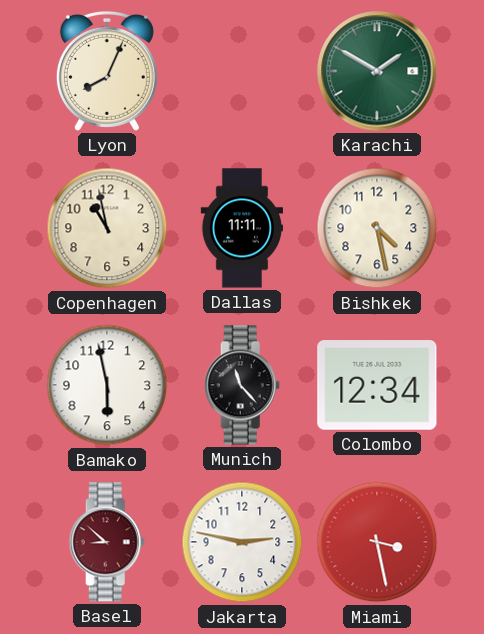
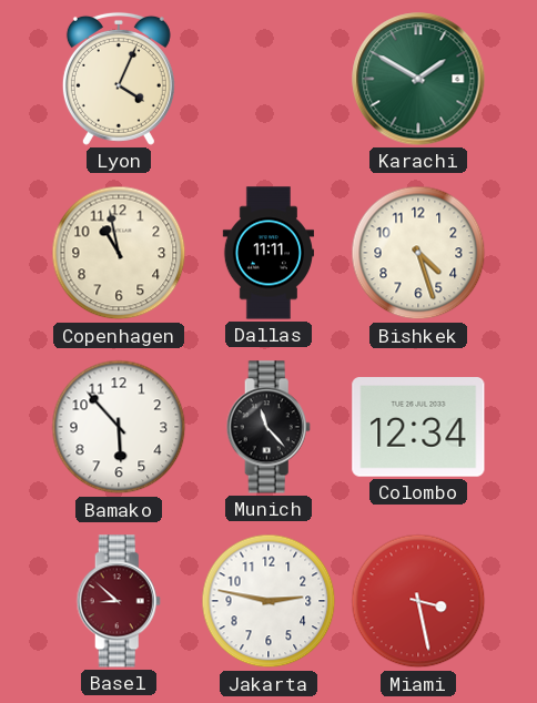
Lyon: 8:04 -> 4:04 (119, 79)
Bishkek: 4:28 -> 4:27 (418, 253)
Bamako: 5:58 -> 5:53 (119, 427)
